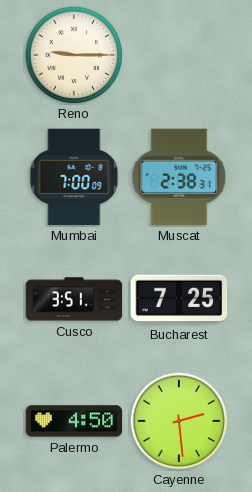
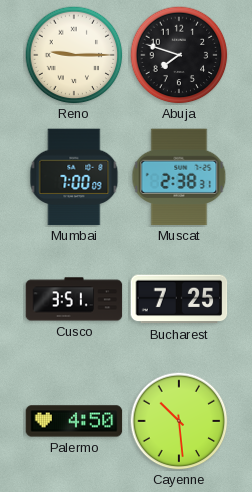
Abuja: none -> 7:48 (179, 55)
Cayenne: 2:29 -> 10:29 (179, 421)
